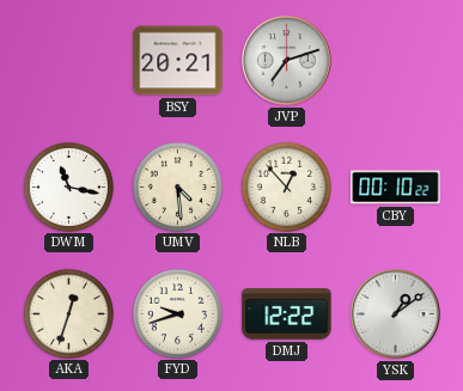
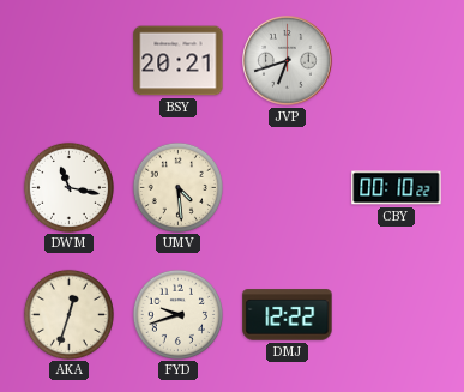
JVP: 7:12 -> 6:42 (288, 61)
NLB: 12:53 -> none (286, 187)
YSK: 1:09 -> none (396, 314)
